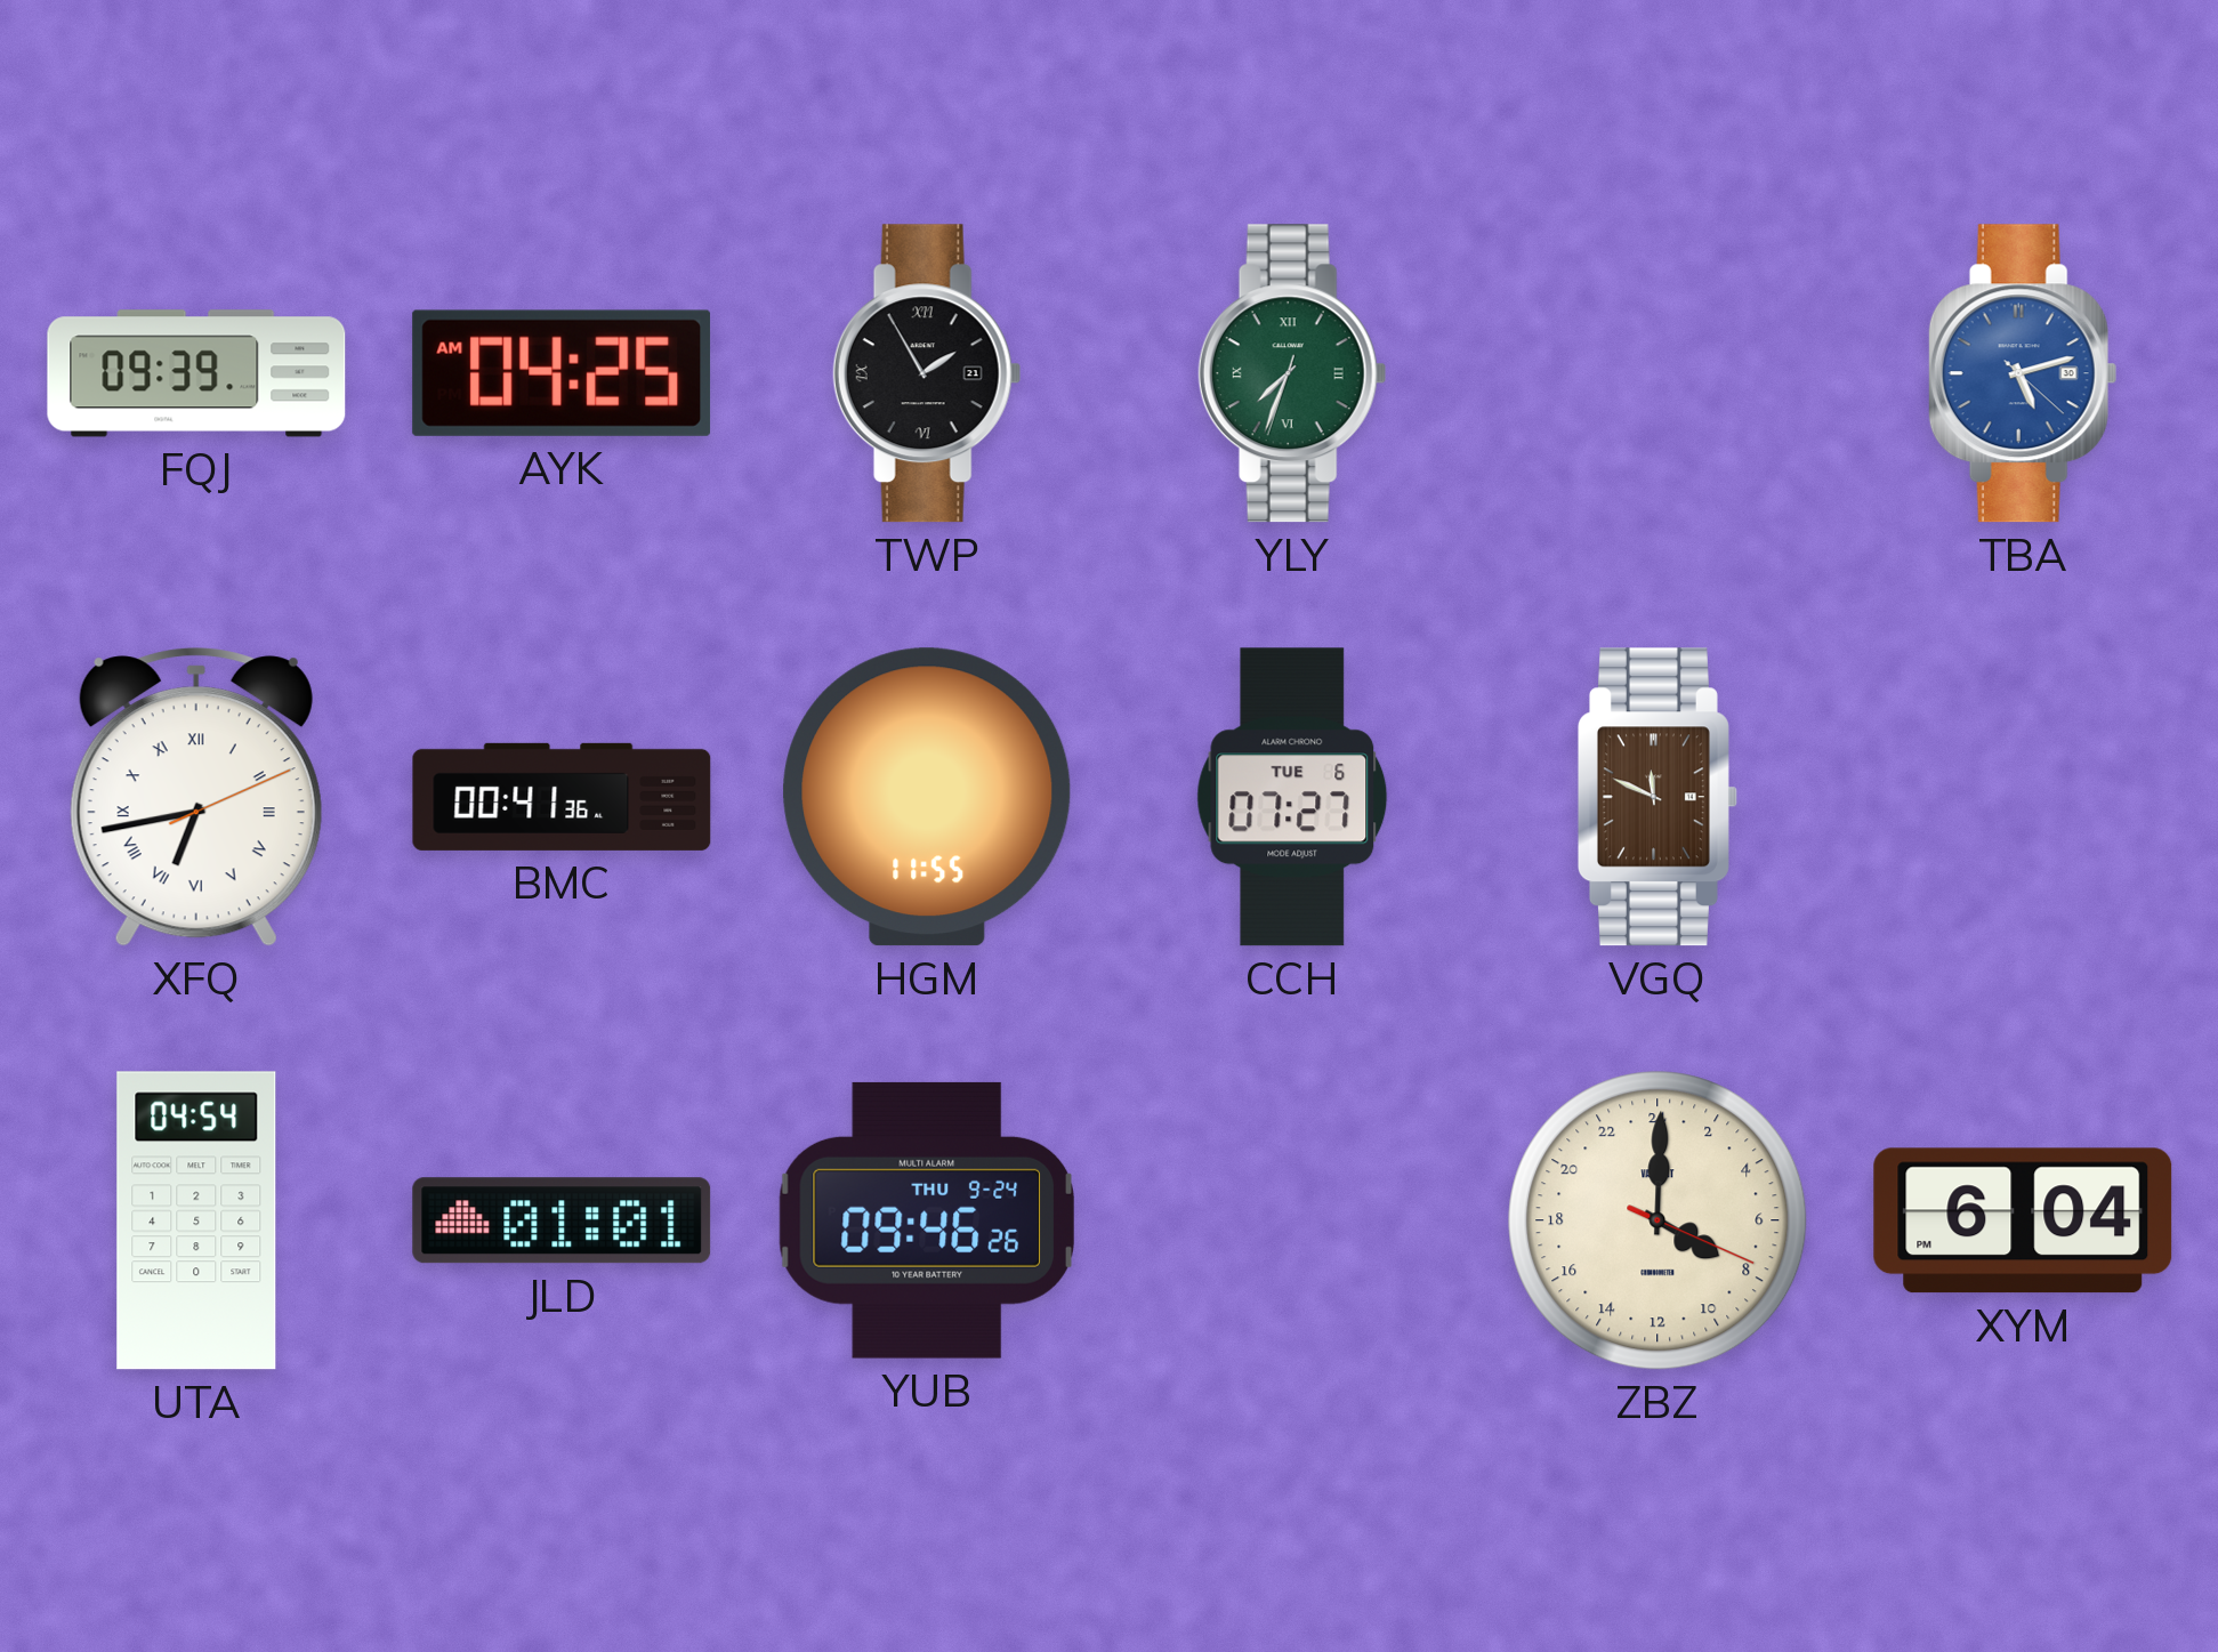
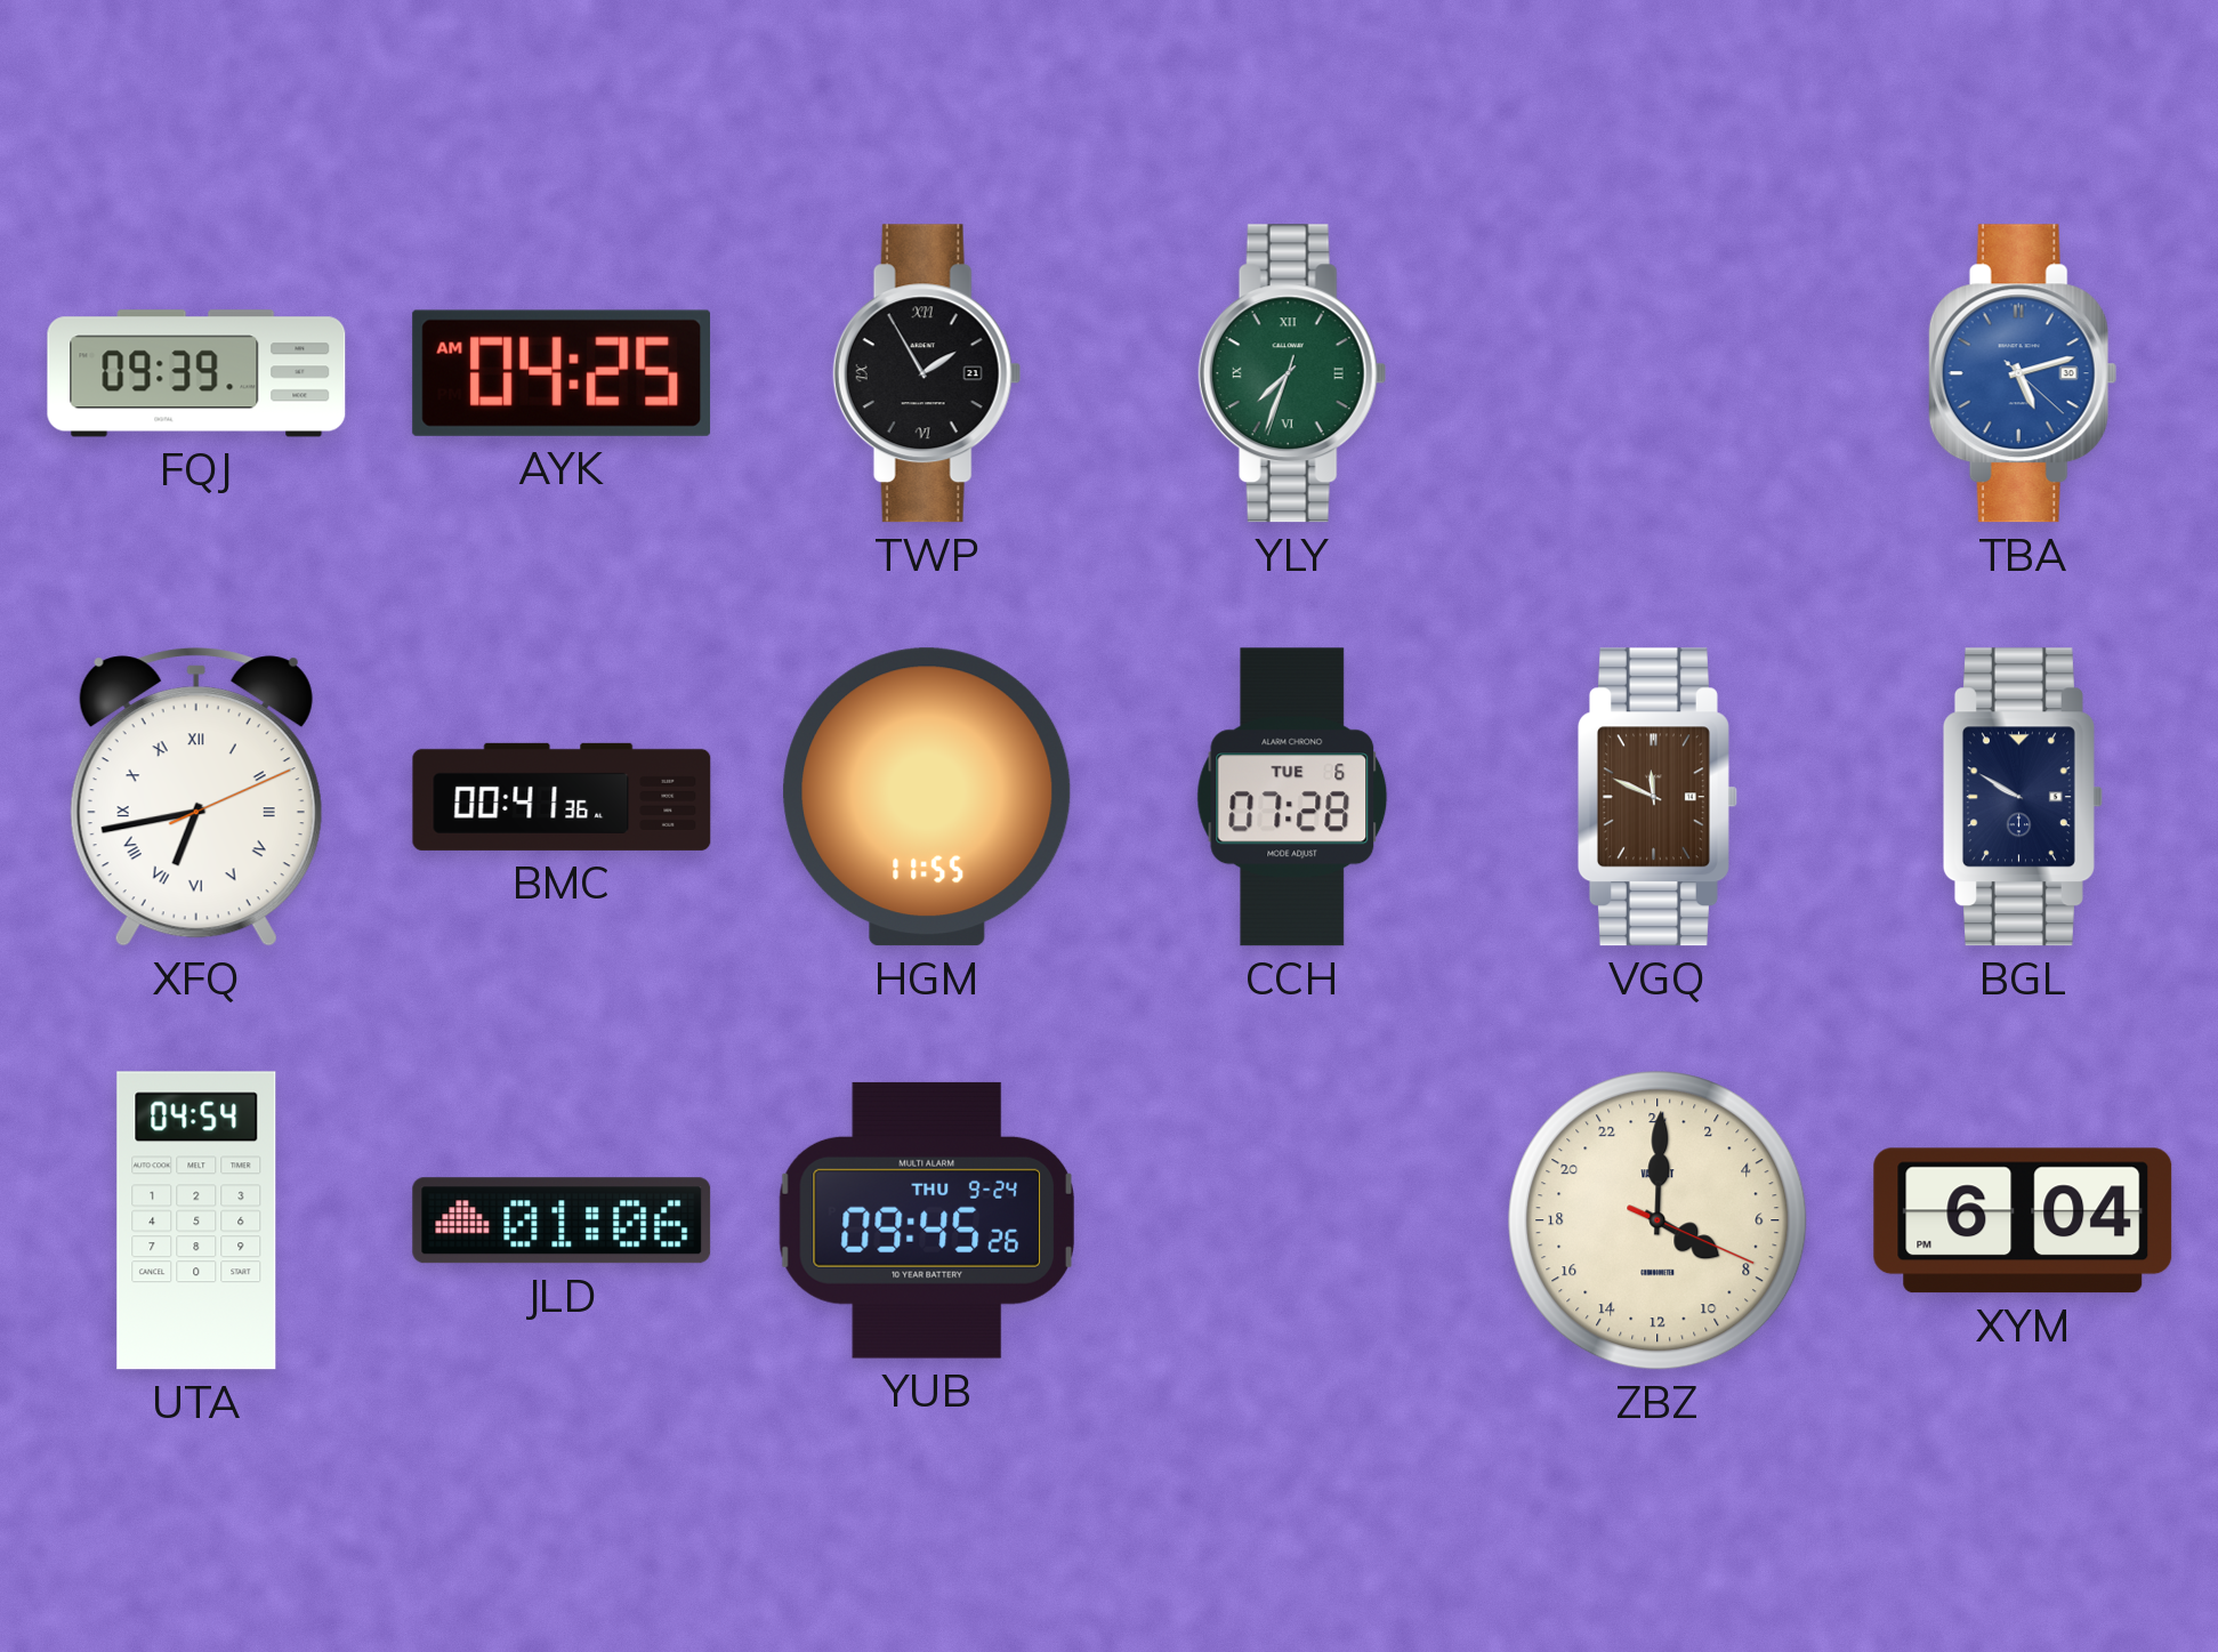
CCH: 07:27 -> 07:28 (1292, 797)
BGL: none -> 9:50 (2023, 797)
JLD: 01:01 -> 01:06 (562, 1220)
YUB: 09:46 -> 09:45 (927, 1220)
